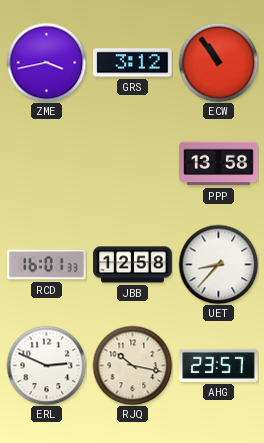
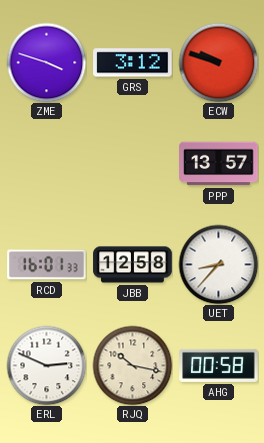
ZME: 3:43 -> 3:48 (46, 62)
ECW: 10:54 -> 9:48 (218, 62)
PPP: 13:58 -> 13:57 (219, 164)
AHG: 23:57 -> 00:58 (219, 365)
